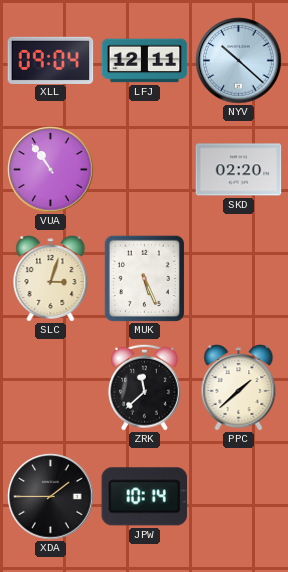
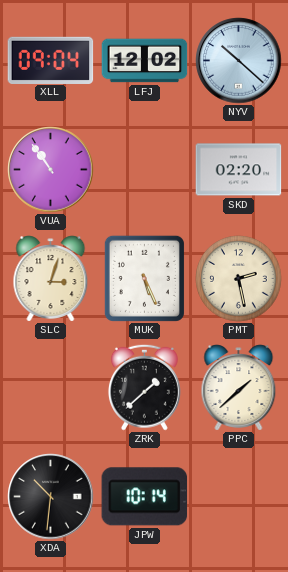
LFJ: 12:11 -> 12:02 (145, 61)
PMT: none -> 2:28 (239, 279)
ZRK: 11:38 -> 1:38 (144, 387)
XDA: 1:45 -> 10:31 (51, 497)
